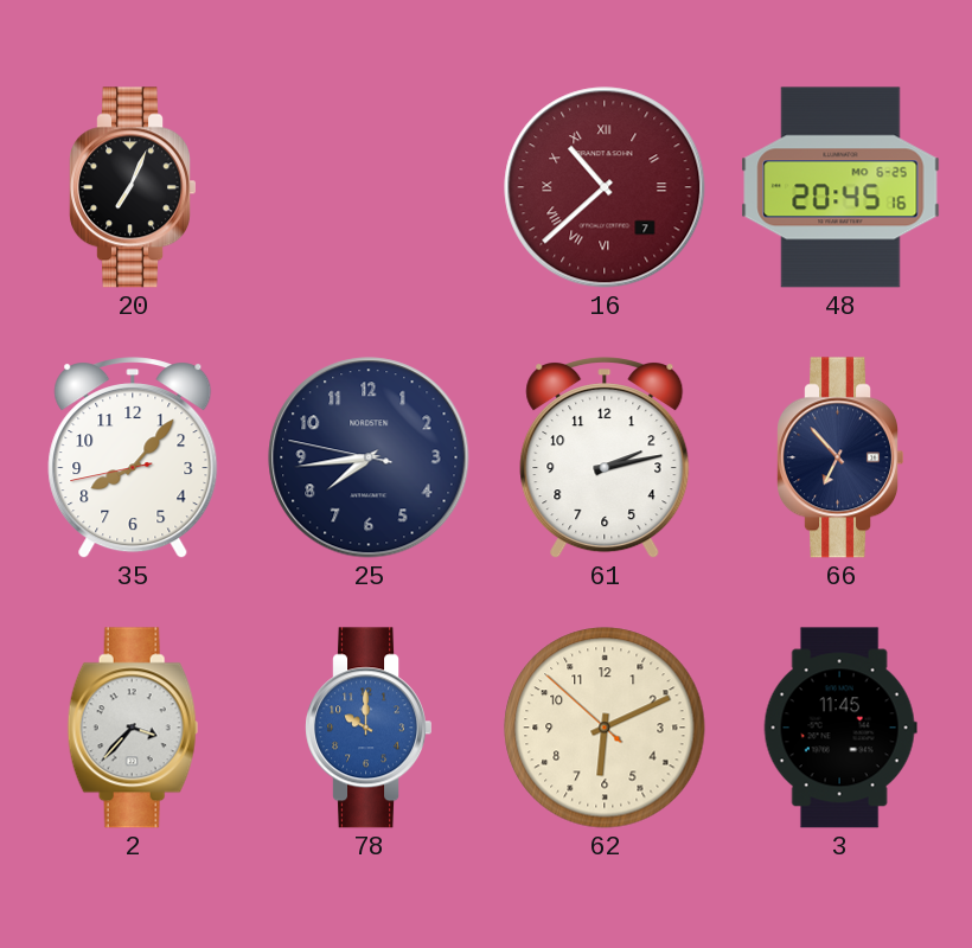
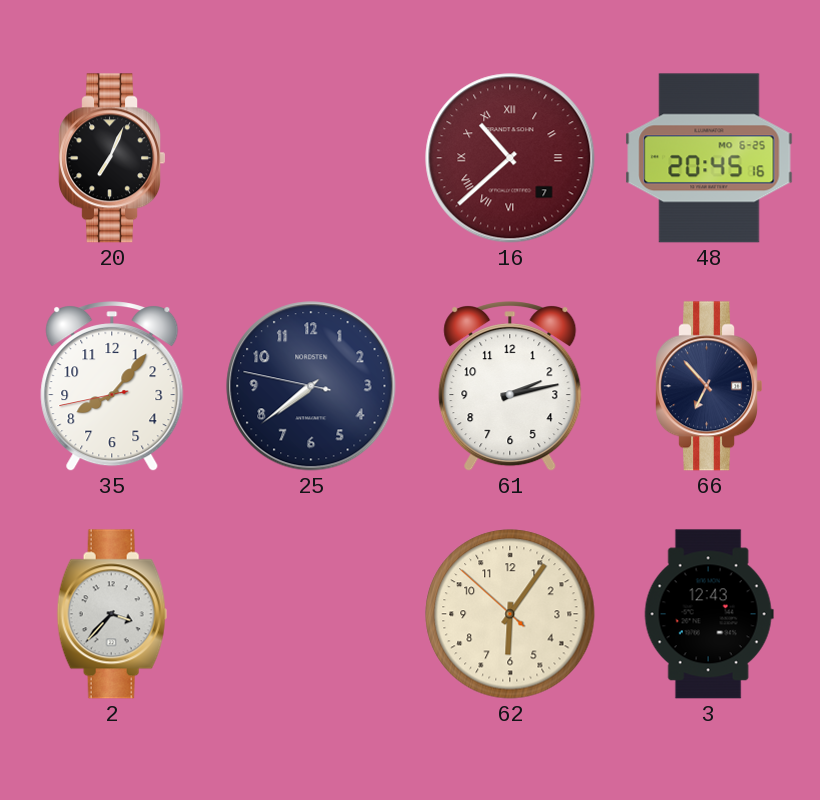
25: 7:43 -> 7:38 (311, 386)
78: 10:00 -> none (367, 728)
62: 6:10 -> 6:05 (510, 614)
3: 11:45 -> 12:43 (709, 614)
